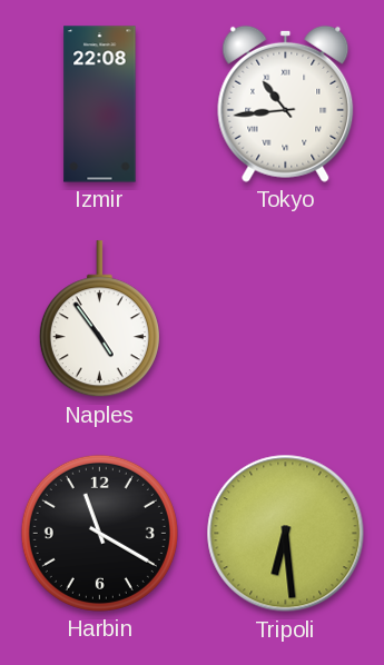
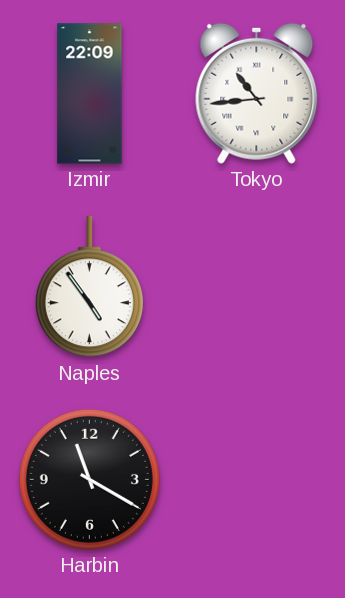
Izmir: 22:08 -> 22:09 (90, 94)
Tripoli: 6:29 -> none (286, 534)
